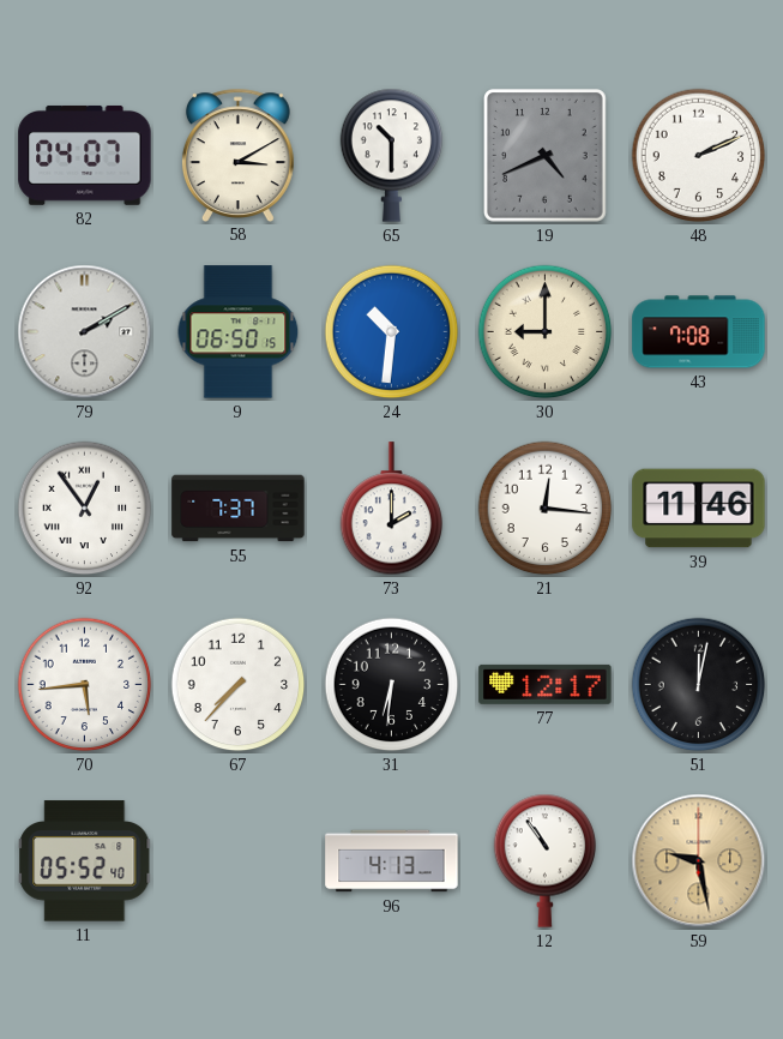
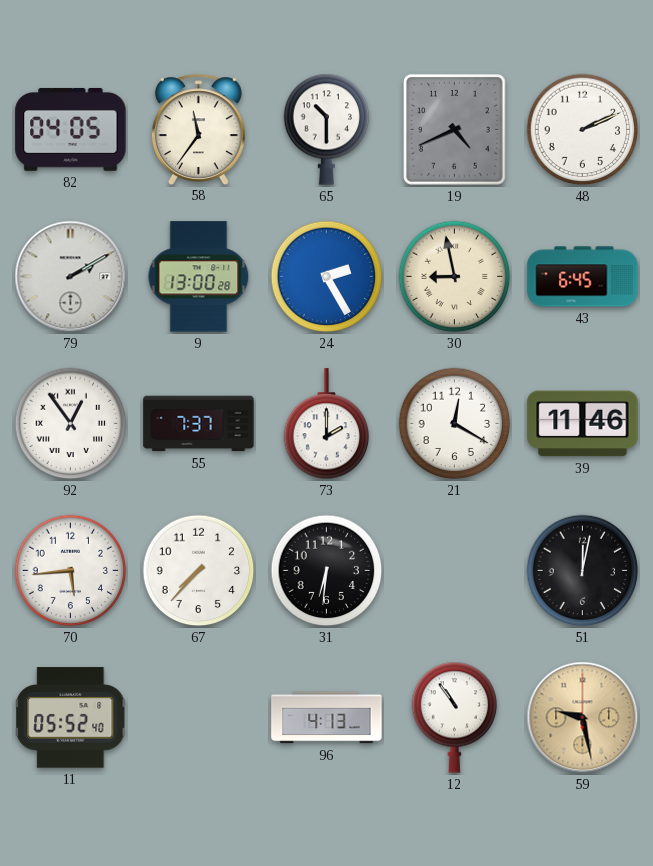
82: 04:07 -> 04:05 (71, 129)
58: 3:10 -> 11:36 (198, 129)
9: 06:50 -> 13:00 (199, 277)
24: 10:31 -> 2:25 (327, 277)
30: 9:00 -> 8:58 (455, 277)
43: 7:08 -> 6:45 (583, 277)
21: 12:16 -> 12:20 (455, 424)
77: 12:17 -> none (546, 684)
